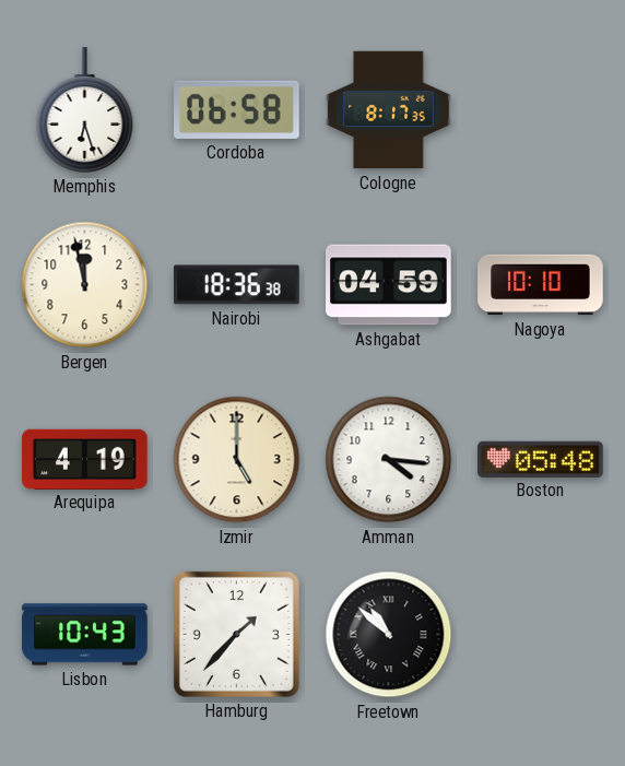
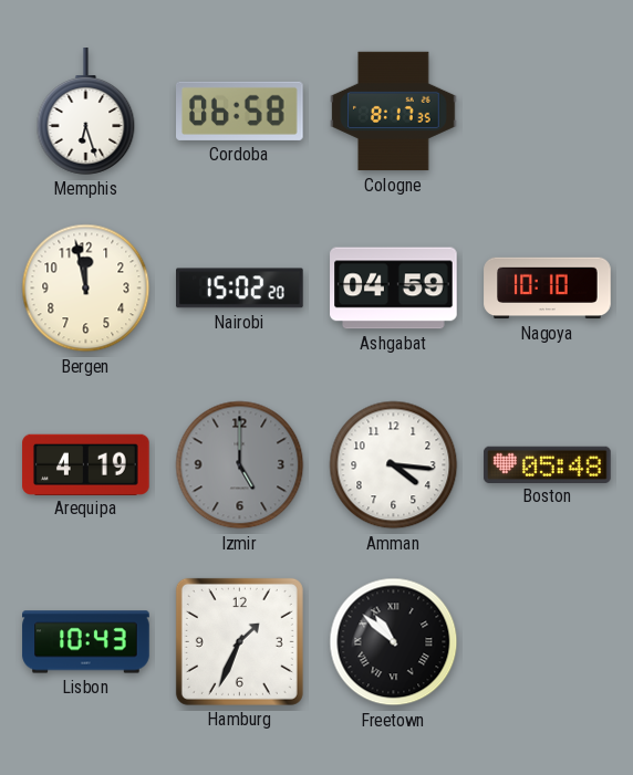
Nairobi: 18:36 -> 15:02 (240, 289)
Izmir dial: cream -> grey (240, 465)
Hamburg: 1:37 -> 1:34 (239, 641)
